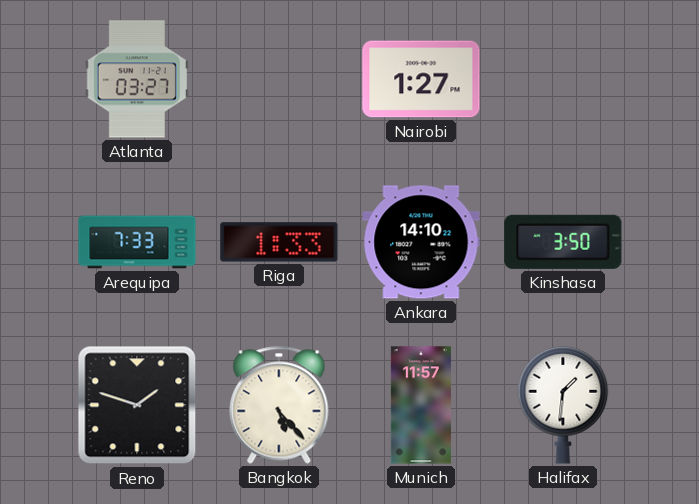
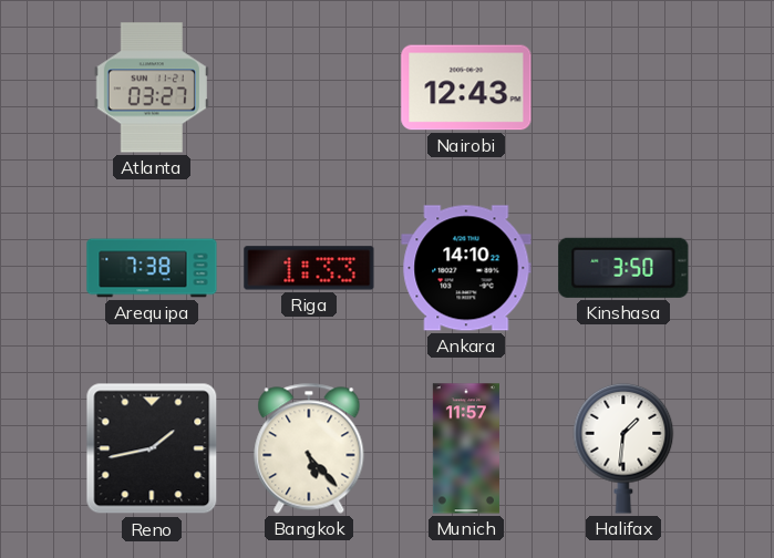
Nairobi: 1:27 -> 12:43 (466, 87)
Arequipa: 7:33 -> 7:38 (152, 268)
Reno: 1:48 -> 1:43 (152, 448)
